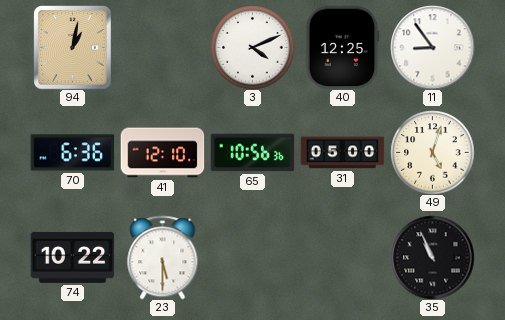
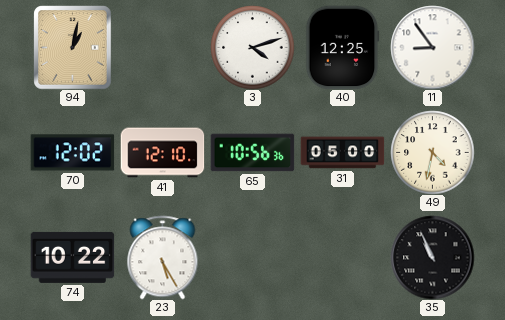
3: 4:11 -> 4:12 (252, 47)
70: 6:36 -> 12:02 (72, 153)
49: 5:03 -> 4:32 (432, 152)
23: 5:30 -> 5:25 (163, 257)
